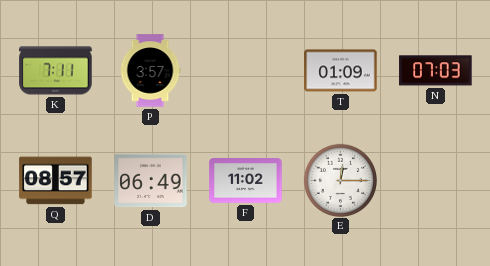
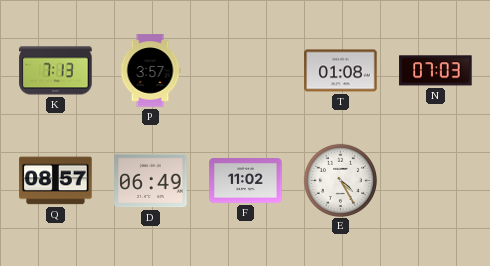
K: 7:11 -> 7:13 (56, 71)
T: 01:09 -> 01:08 (341, 71)
E: 12:15 -> 4:25 (340, 180)
